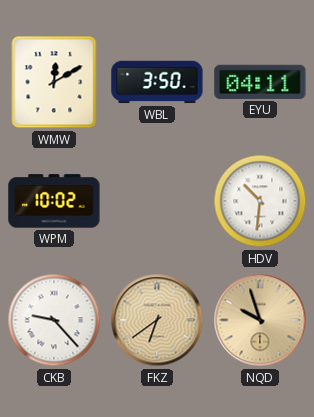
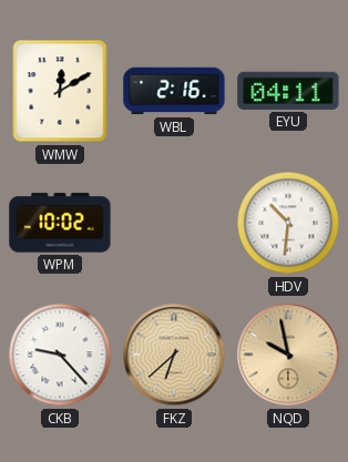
WBL: 3:50 -> 2:16 (174, 91)
FKZ: 6:39 -> 6:38 (174, 355)
NQD: 9:57 -> 9:58 (288, 355)
